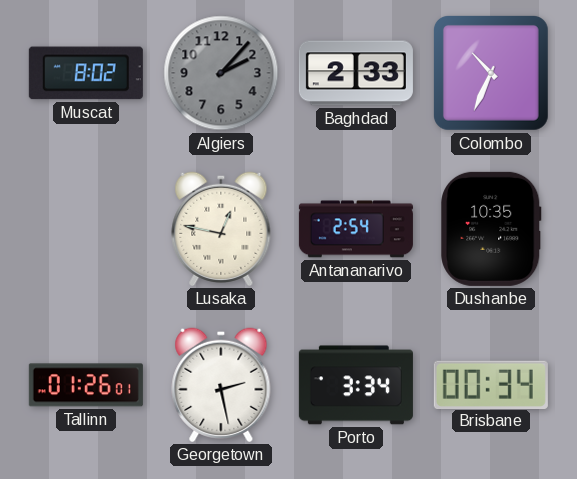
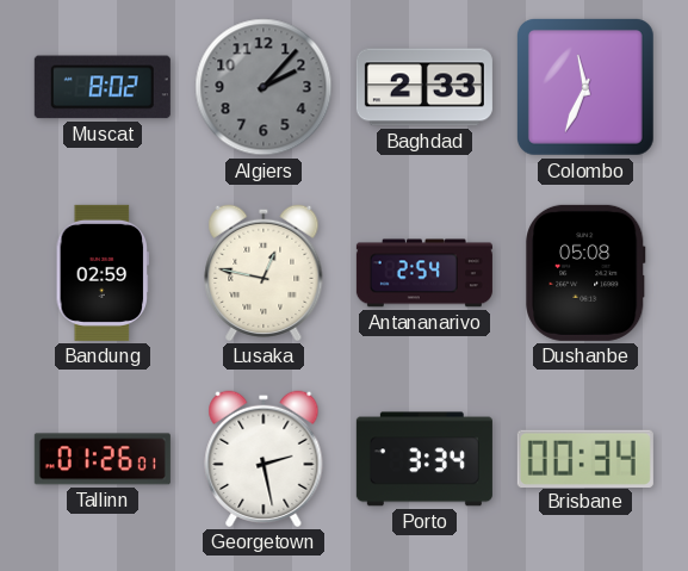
Colombo: 10:34 -> 11:34 (585, 87)
Bandung: none -> 02:59 (103, 273)
Dushanbe: 10:35 -> 05:08 (585, 273)
